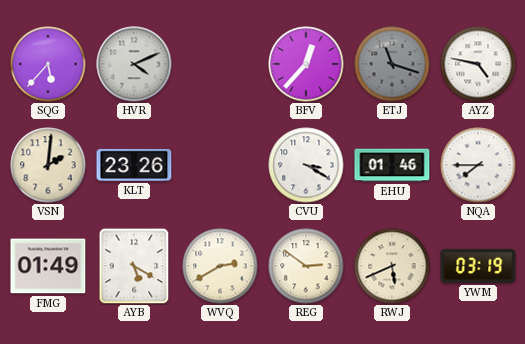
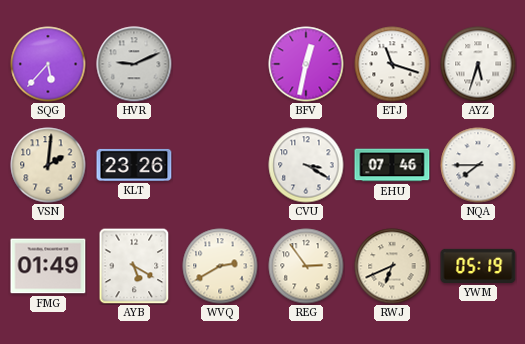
HVR: 4:11 -> 9:11 (134, 64)
BFV: 12:37 -> 12:32 (306, 64)
ETJ dial: grey -> white (392, 64)
AYZ: 4:47 -> 5:33 (478, 64)
EHU: 01:46 -> 07:46 (392, 165)
REG: 2:51 -> 2:54 (306, 266)
RWJ: 5:41 -> 6:41 (392, 266)
YWM: 03:19 -> 05:19 (478, 266)
